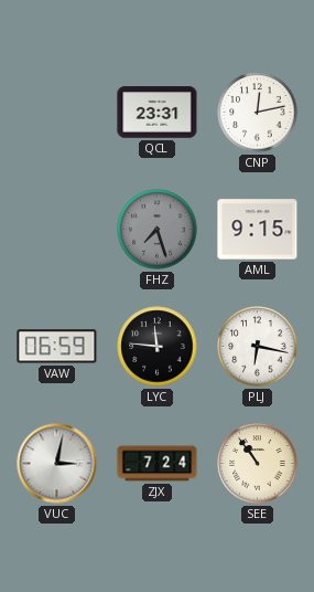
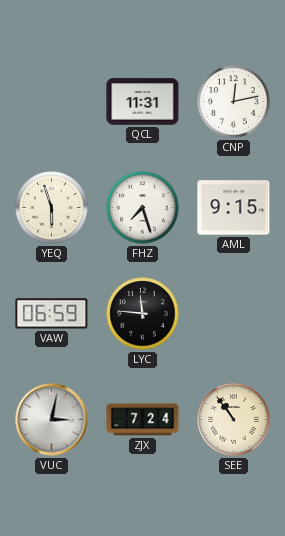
QCL: 23:31 -> 11:31 (143, 102)
YEQ: none -> 5:57 (52, 208)
FHZ dial: grey -> white (143, 208)
PLJ: 6:17 -> none (258, 347)
